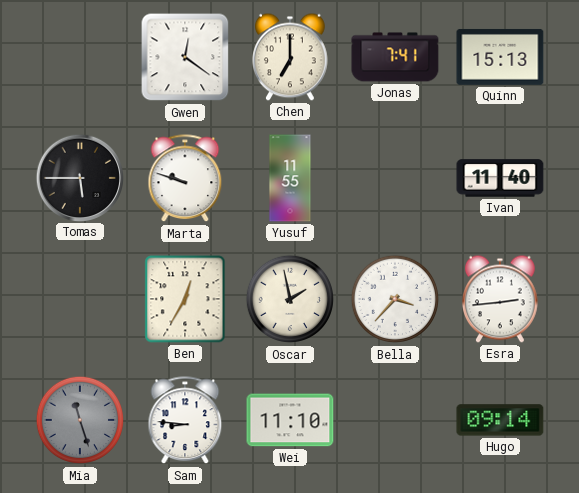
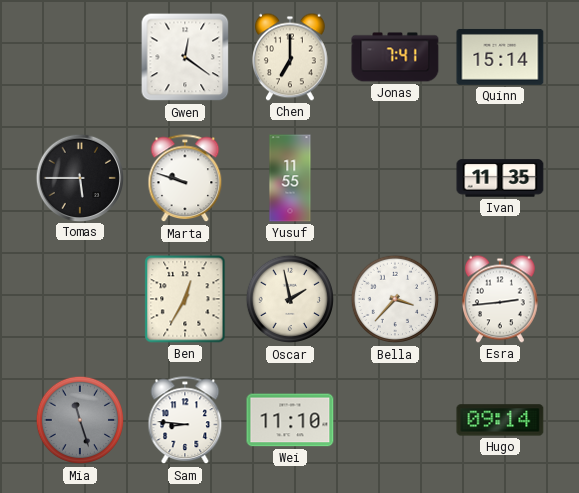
Quinn: 15:13 -> 15:14 (500, 57)
Ivan: 11:40 -> 11:35 (500, 178)
